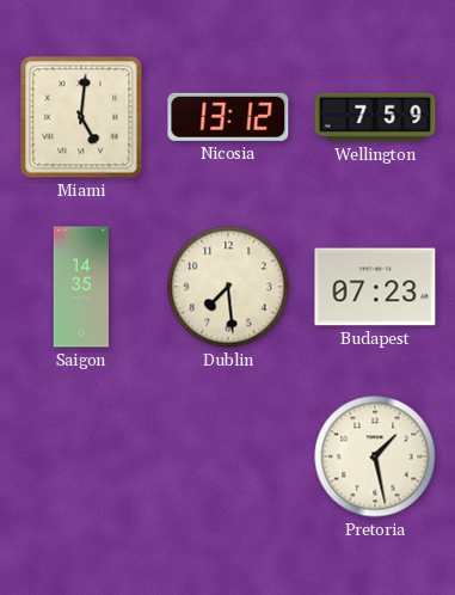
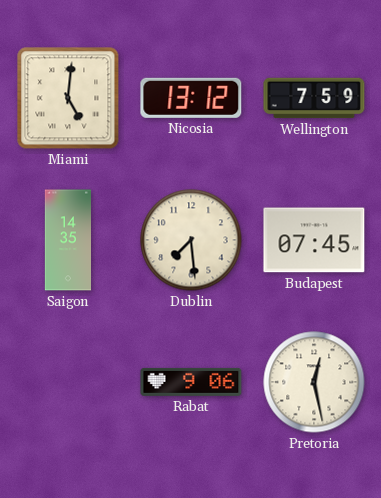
Budapest: 07:23 -> 07:45 (314, 240)
Rabat: none -> 9:06 (191, 382)
Pretoria: 1:28 -> 12:28 (314, 382)
